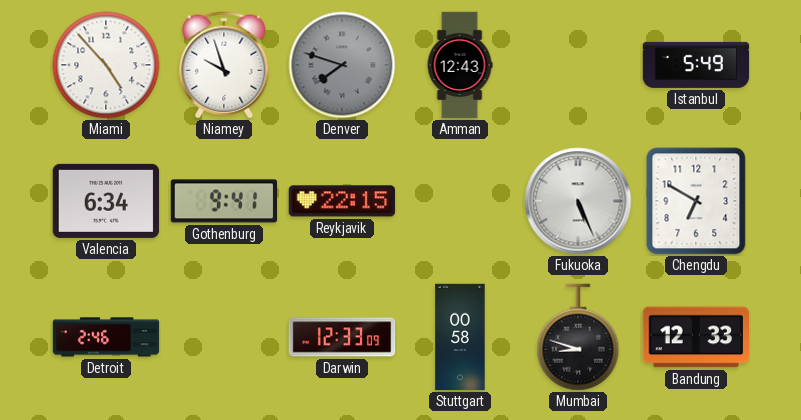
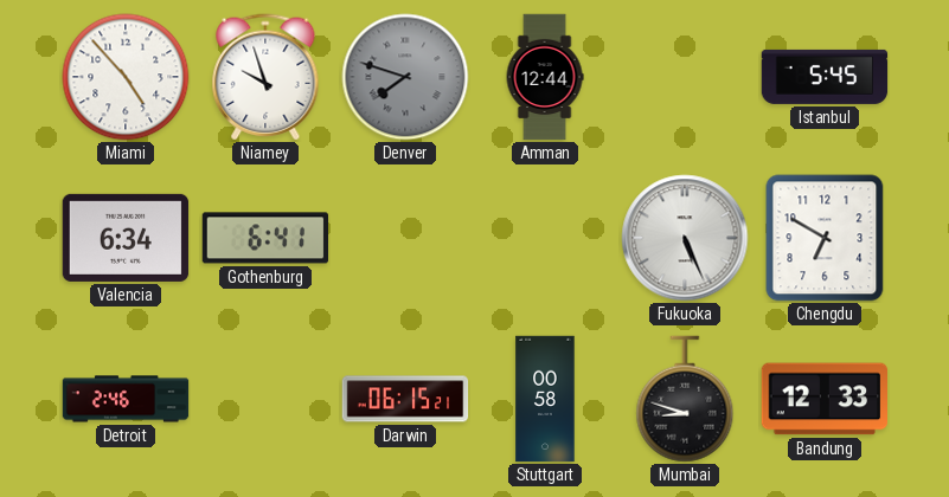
Amman: 12:43 -> 12:44 (545, 77)
Istanbul: 5:49 -> 5:45 (825, 77)
Gothenburg: 9:41 -> 6:41 (265, 238)
Reykjavik: 22:15 -> none (342, 201)
Darwin: 12:33 -> 06:15 (405, 399)
